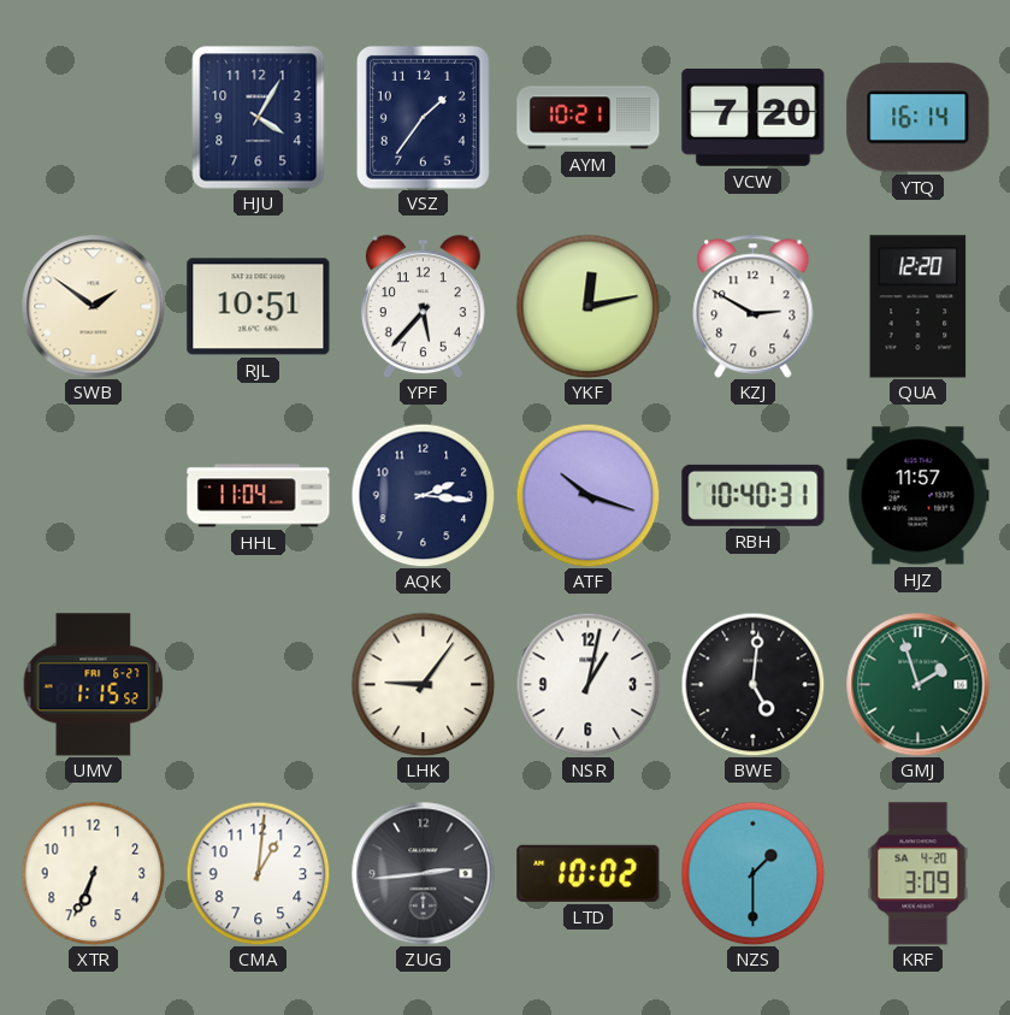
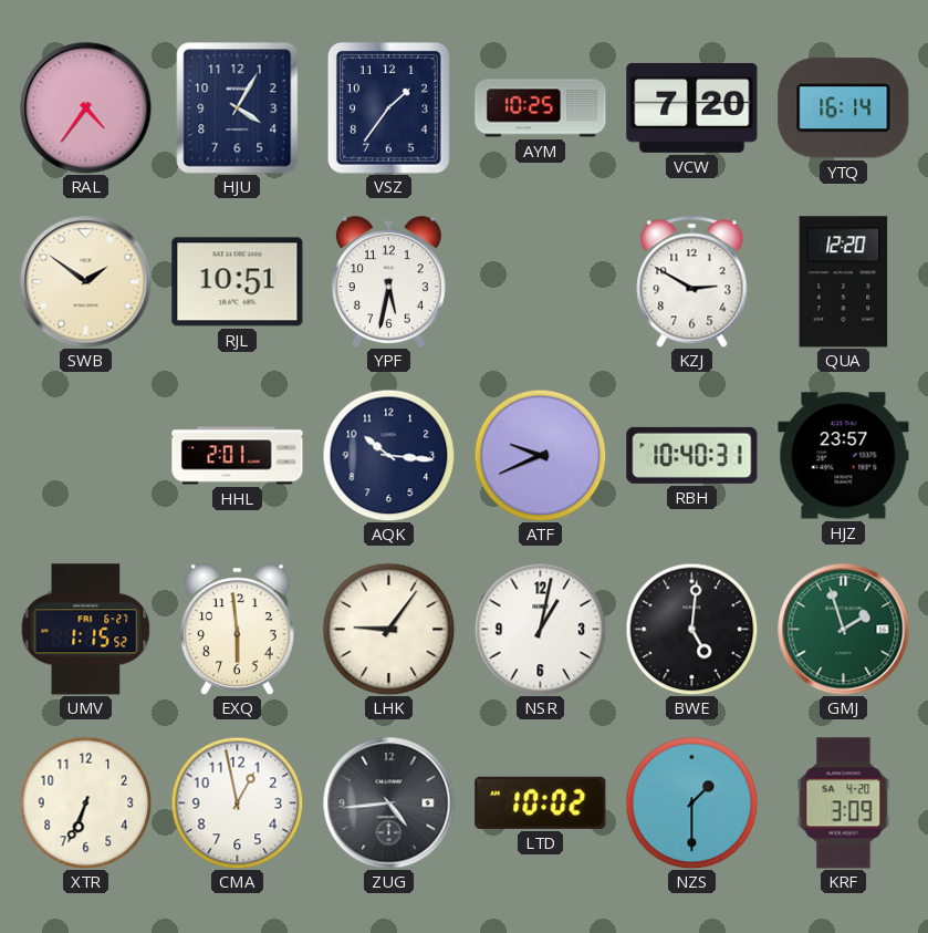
RAL: none -> 4:36 (86, 108)
AYM: 10:21 -> 10:25 (541, 108)
YPF: 5:37 -> 5:32 (388, 282)
YKF: 12:13 -> none (587, 306)
HHL: 11:04 -> 2:01 (238, 456)
AQK: 2:16 -> 10:16 (388, 455)
ATF: 10:18 -> 9:41 (540, 455)
HJZ: 11:57 -> 23:57 (844, 456)
EXQ: none -> 5:59 (237, 630)
CMA: 1:01 -> 12:58 (237, 802)
ZUG: 2:44 -> 4:44 (389, 804)
